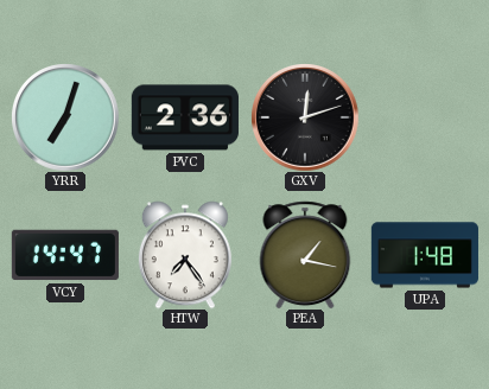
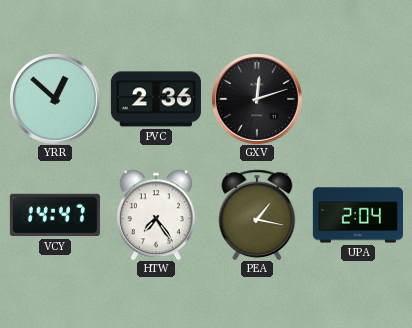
YRR: 7:03 -> 12:52 (55, 99)
UPA: 1:48 -> 2:04 (358, 215)
